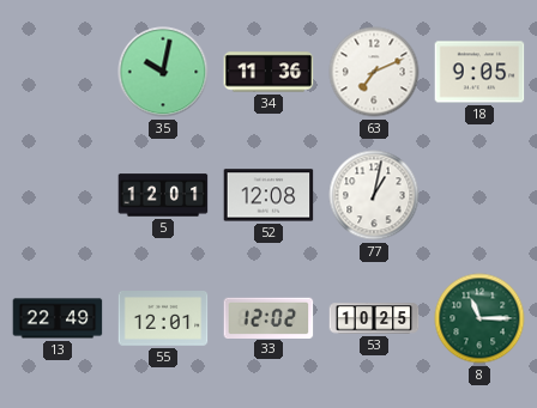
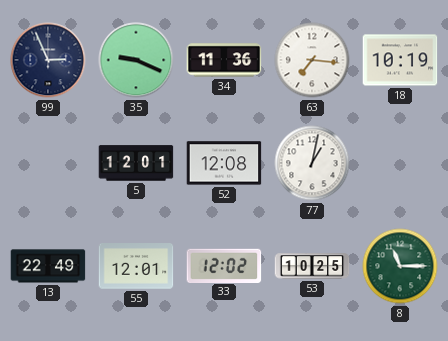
99: none -> 2:56 (48, 60)
35: 10:02 -> 9:19 (136, 60)
63: 7:11 -> 7:16 (312, 60)
18: 9:05 -> 10:19 (400, 60)
